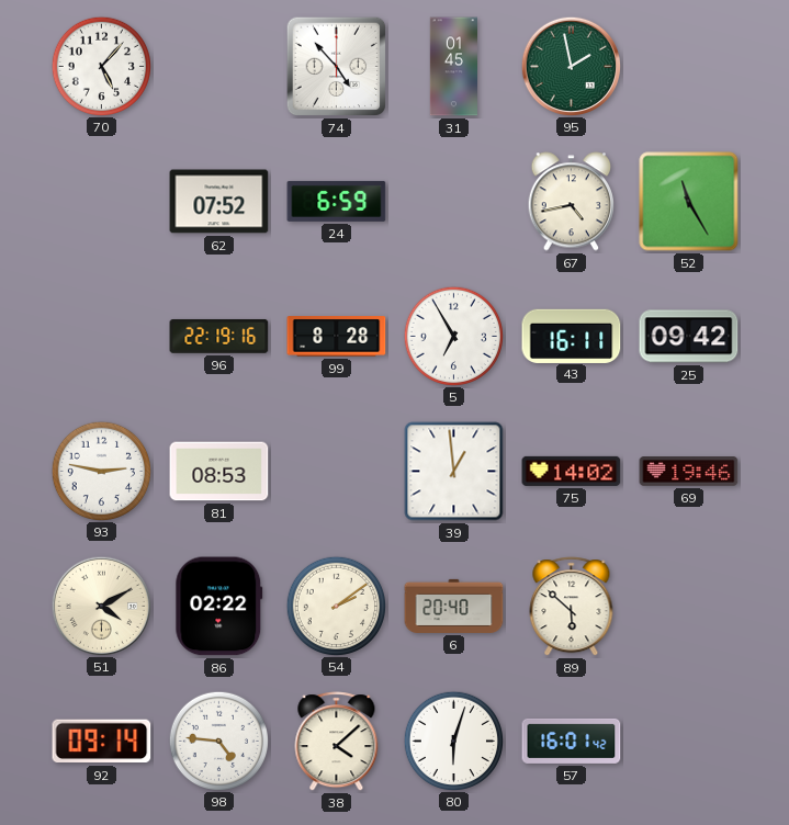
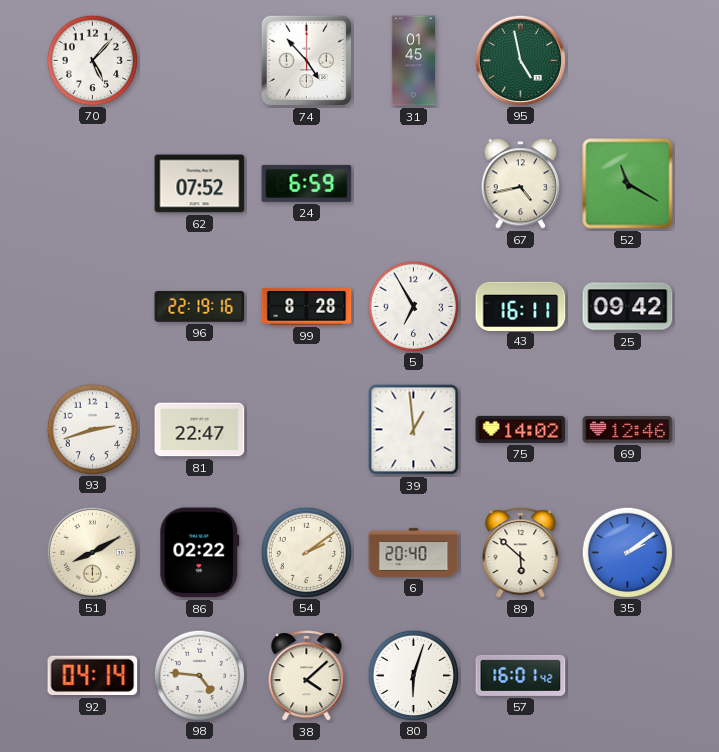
95: 1:58 -> 4:58 (520, 60)
52: 11:25 -> 11:20 (628, 184)
93: 2:47 -> 2:42 (92, 429)
81: 08:53 -> 22:47 (200, 430)
69: 19:46 -> 12:46 (628, 430)
51: 4:10 -> 8:10 (92, 552)
35: none -> 2:09 (627, 552)
92: 09:14 -> 04:14 (93, 676)
